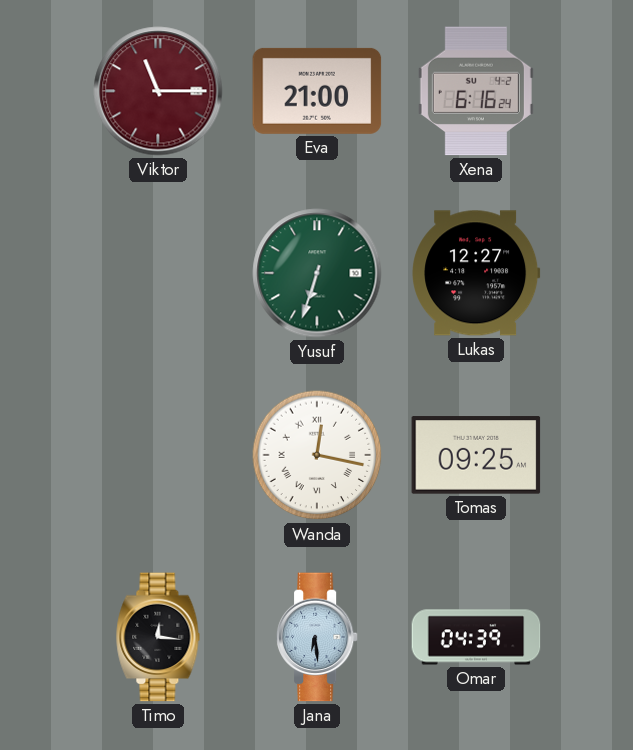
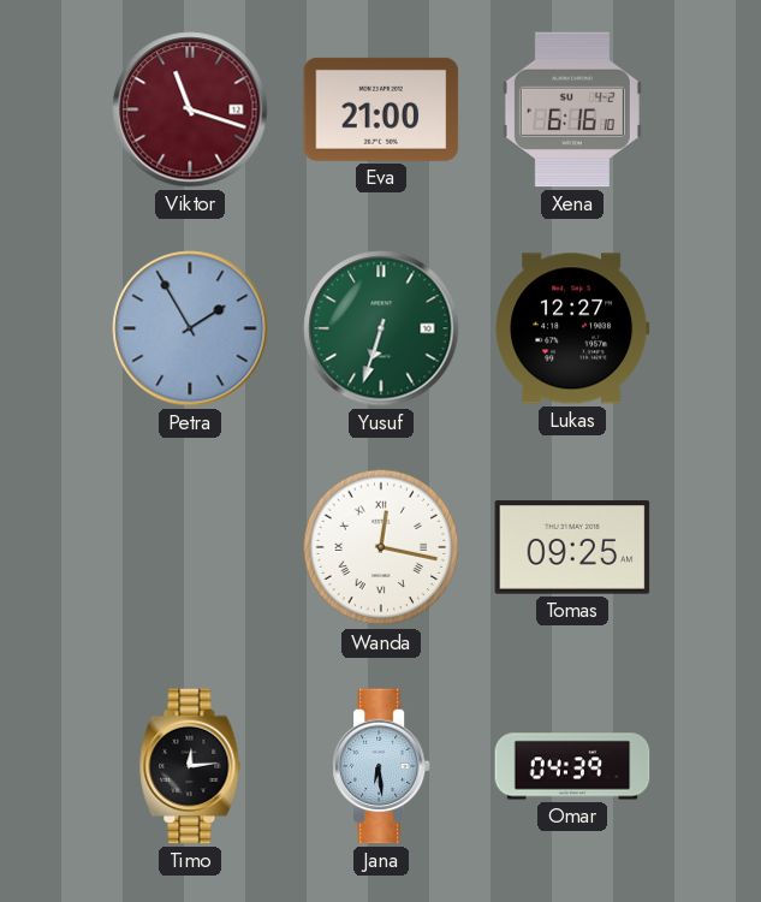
Viktor: 11:15 -> 11:18 (190, 109)
Xena: 6:16:24 -> 6:16:10 (572, 109)
Petra: none -> 1:55 (190, 328)
Timo: 12:16 -> 12:14 (190, 766)
